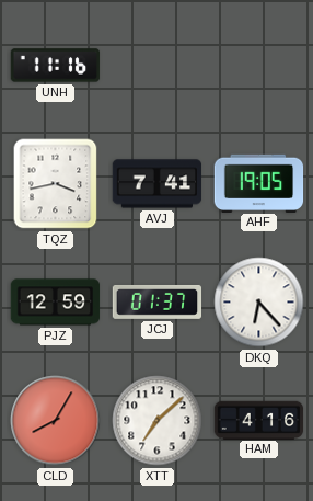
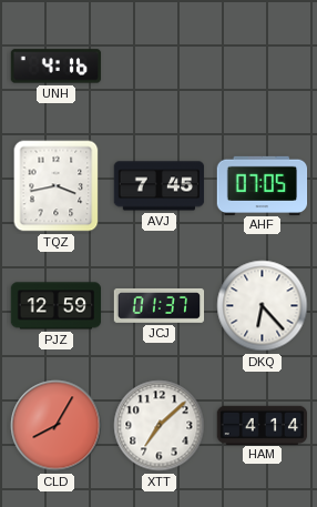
UNH: 11:16 -> 4:16 (57, 67)
AVJ: 7:41 -> 7:45 (160, 186)
AHF: 19:05 -> 07:05 (263, 185)
HAM: 4:16 -> 4:14 (263, 425)
